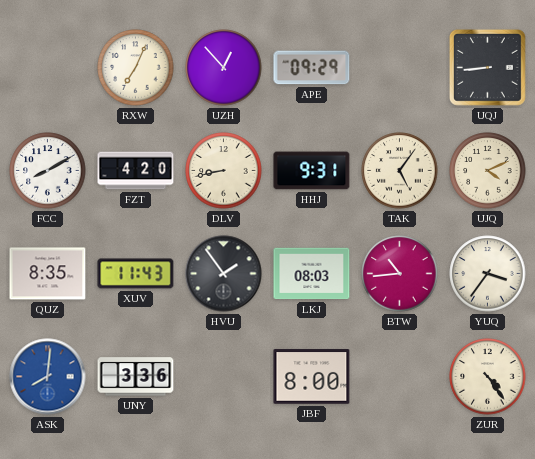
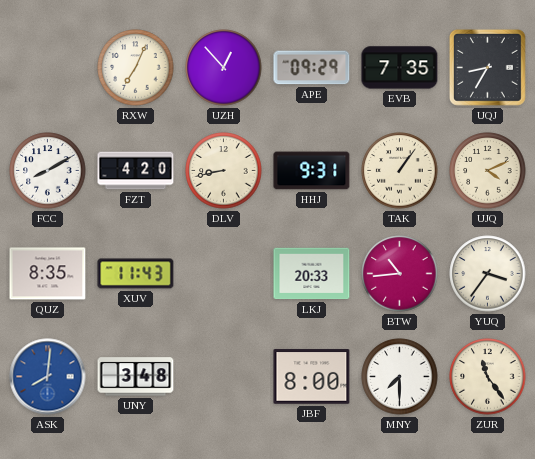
EVB: none -> 7:35 (400, 68)
UQJ: 8:44 -> 8:35 (488, 68)
TAK: 5:06 -> 1:06 (400, 171)
HVU: 1:54 -> none (224, 274)
LKJ: 08:03 -> 20:33 (312, 274)
UNY: 3:36 -> 3:48 (136, 377)
MNY: none -> 7:30 (400, 377)
ZUR: 4:24 -> 11:24 (488, 377)
